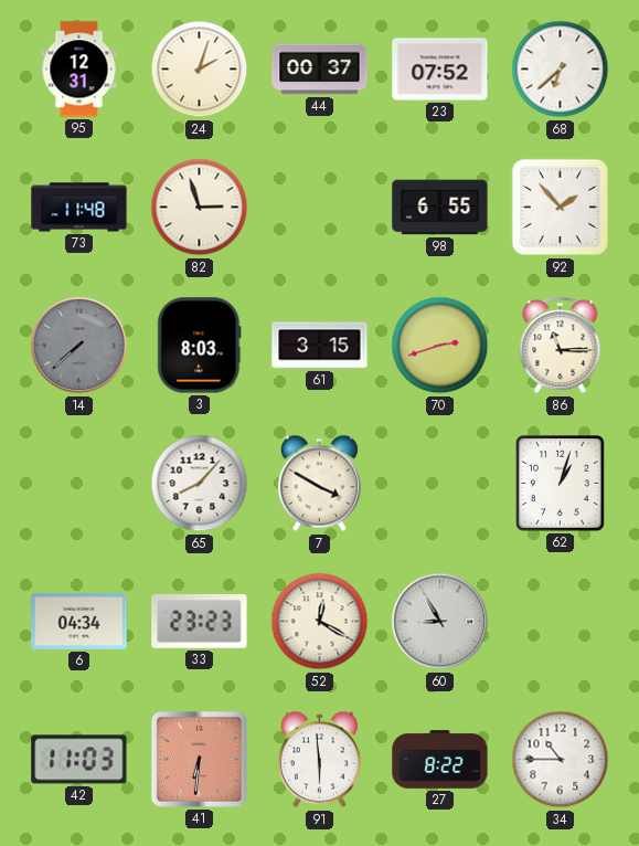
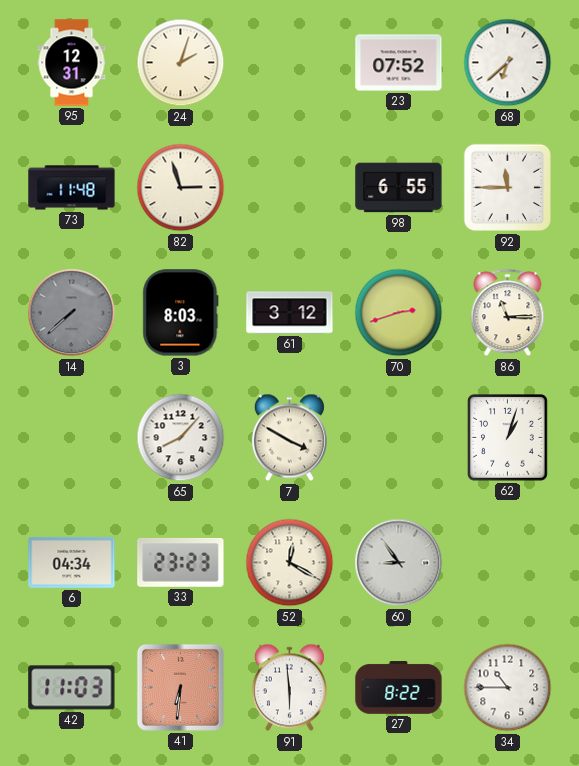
44: 00:37 -> none (320, 70)
92: 1:53 -> 11:45 (508, 188)
61: 3:15 -> 3:12 (290, 313)
60: 8:55 -> 8:54 (399, 563)
